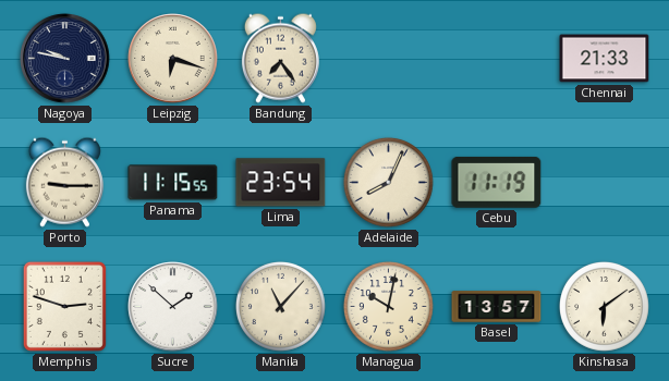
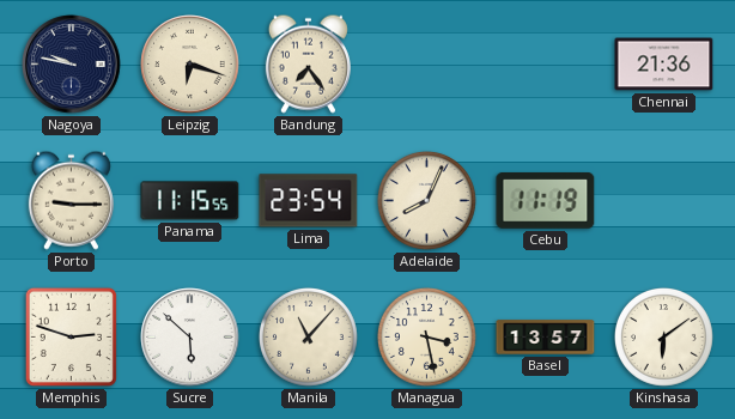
Chennai: 21:33 -> 21:36 (664, 65)
Sucre: 1:52 -> 5:52 (190, 338)
Managua: 10:02 -> 3:28 (426, 336)
